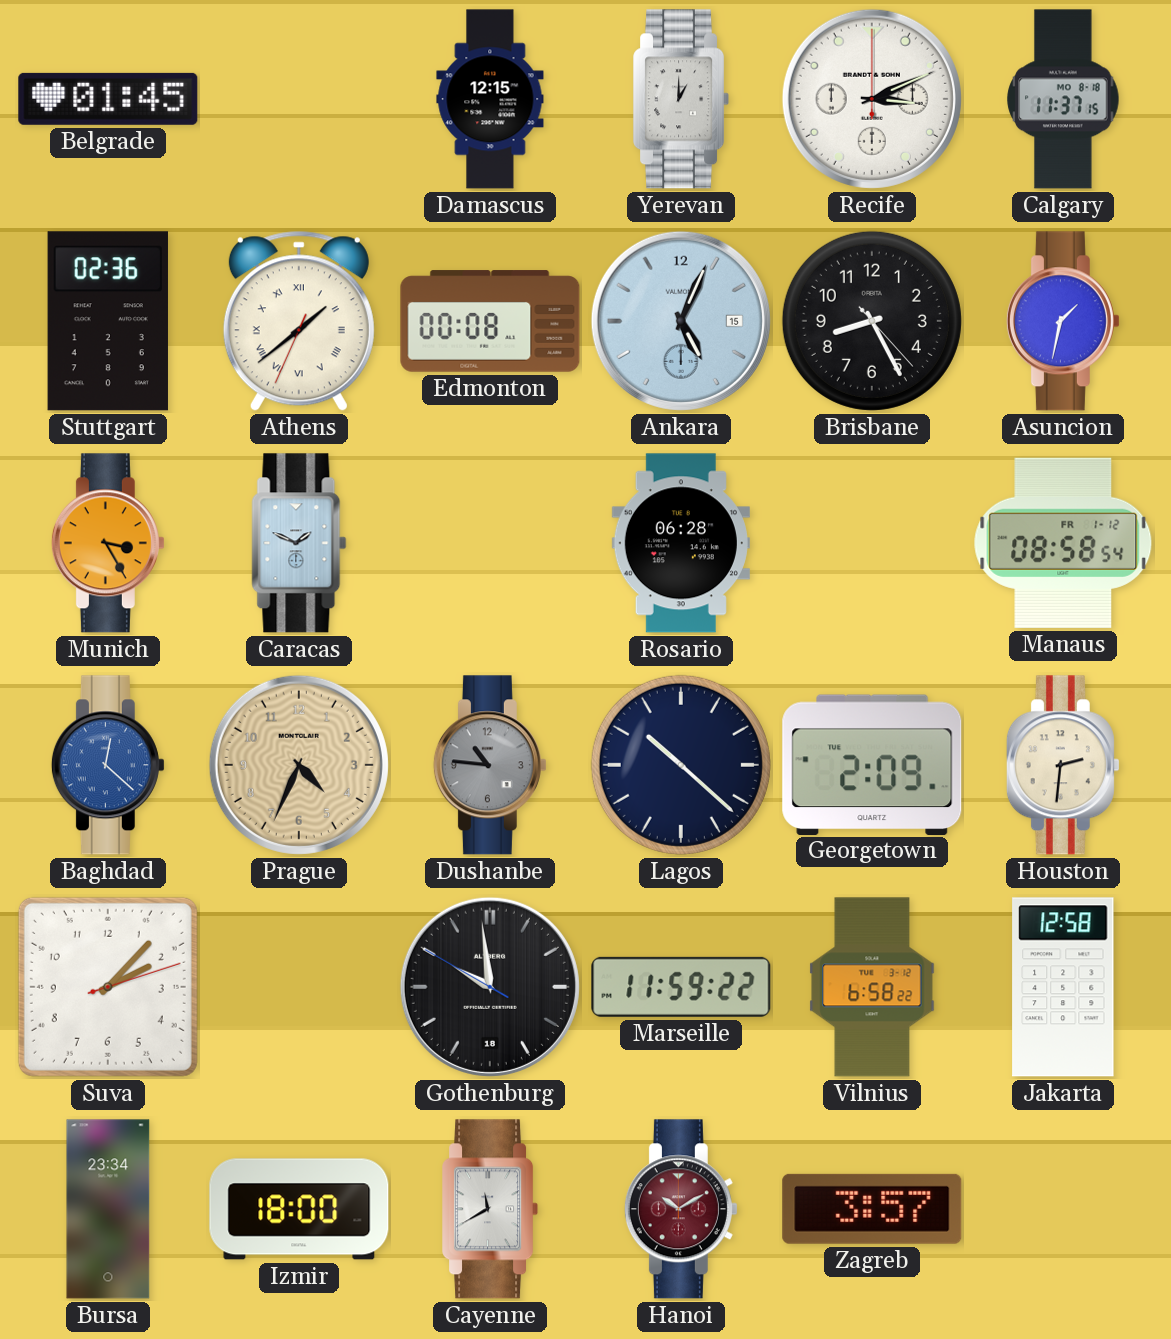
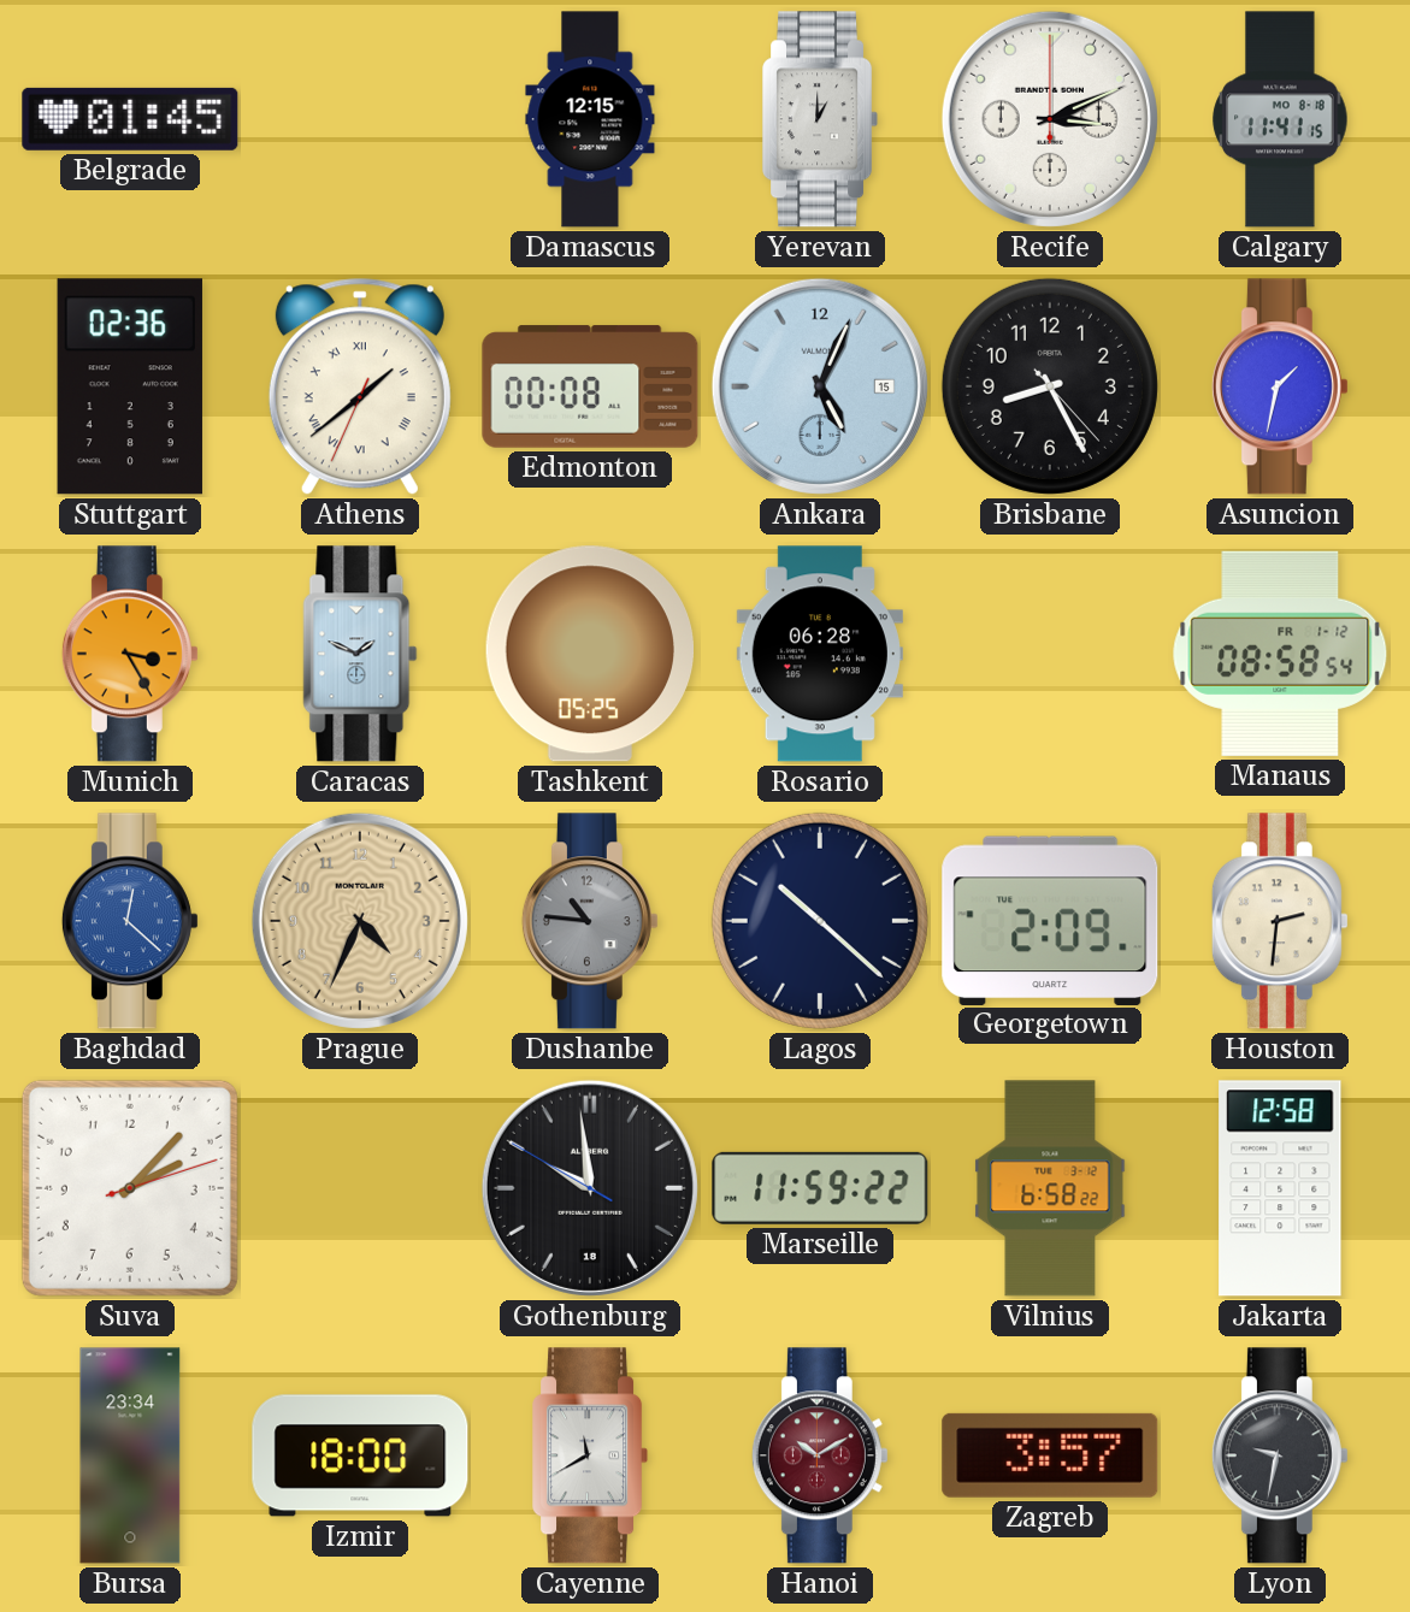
Calgary: 11:37 -> 11:41 (1280, 119)
Tashkent: none -> 05:25 (589, 654)
Lyon: none -> 9:32 (1280, 1455)
